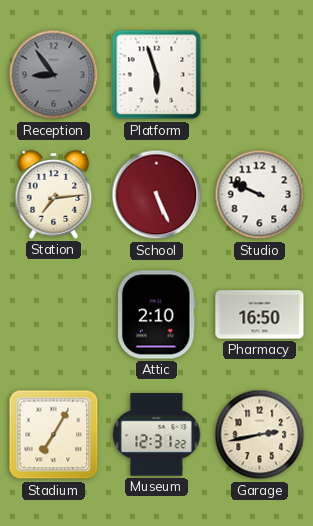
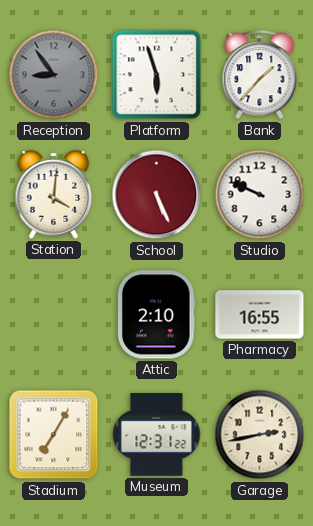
Bank: none -> 1:37 (260, 75)
Station: 7:14 -> 4:01 (54, 195)
Pharmacy: 16:50 -> 16:55 (260, 315)
